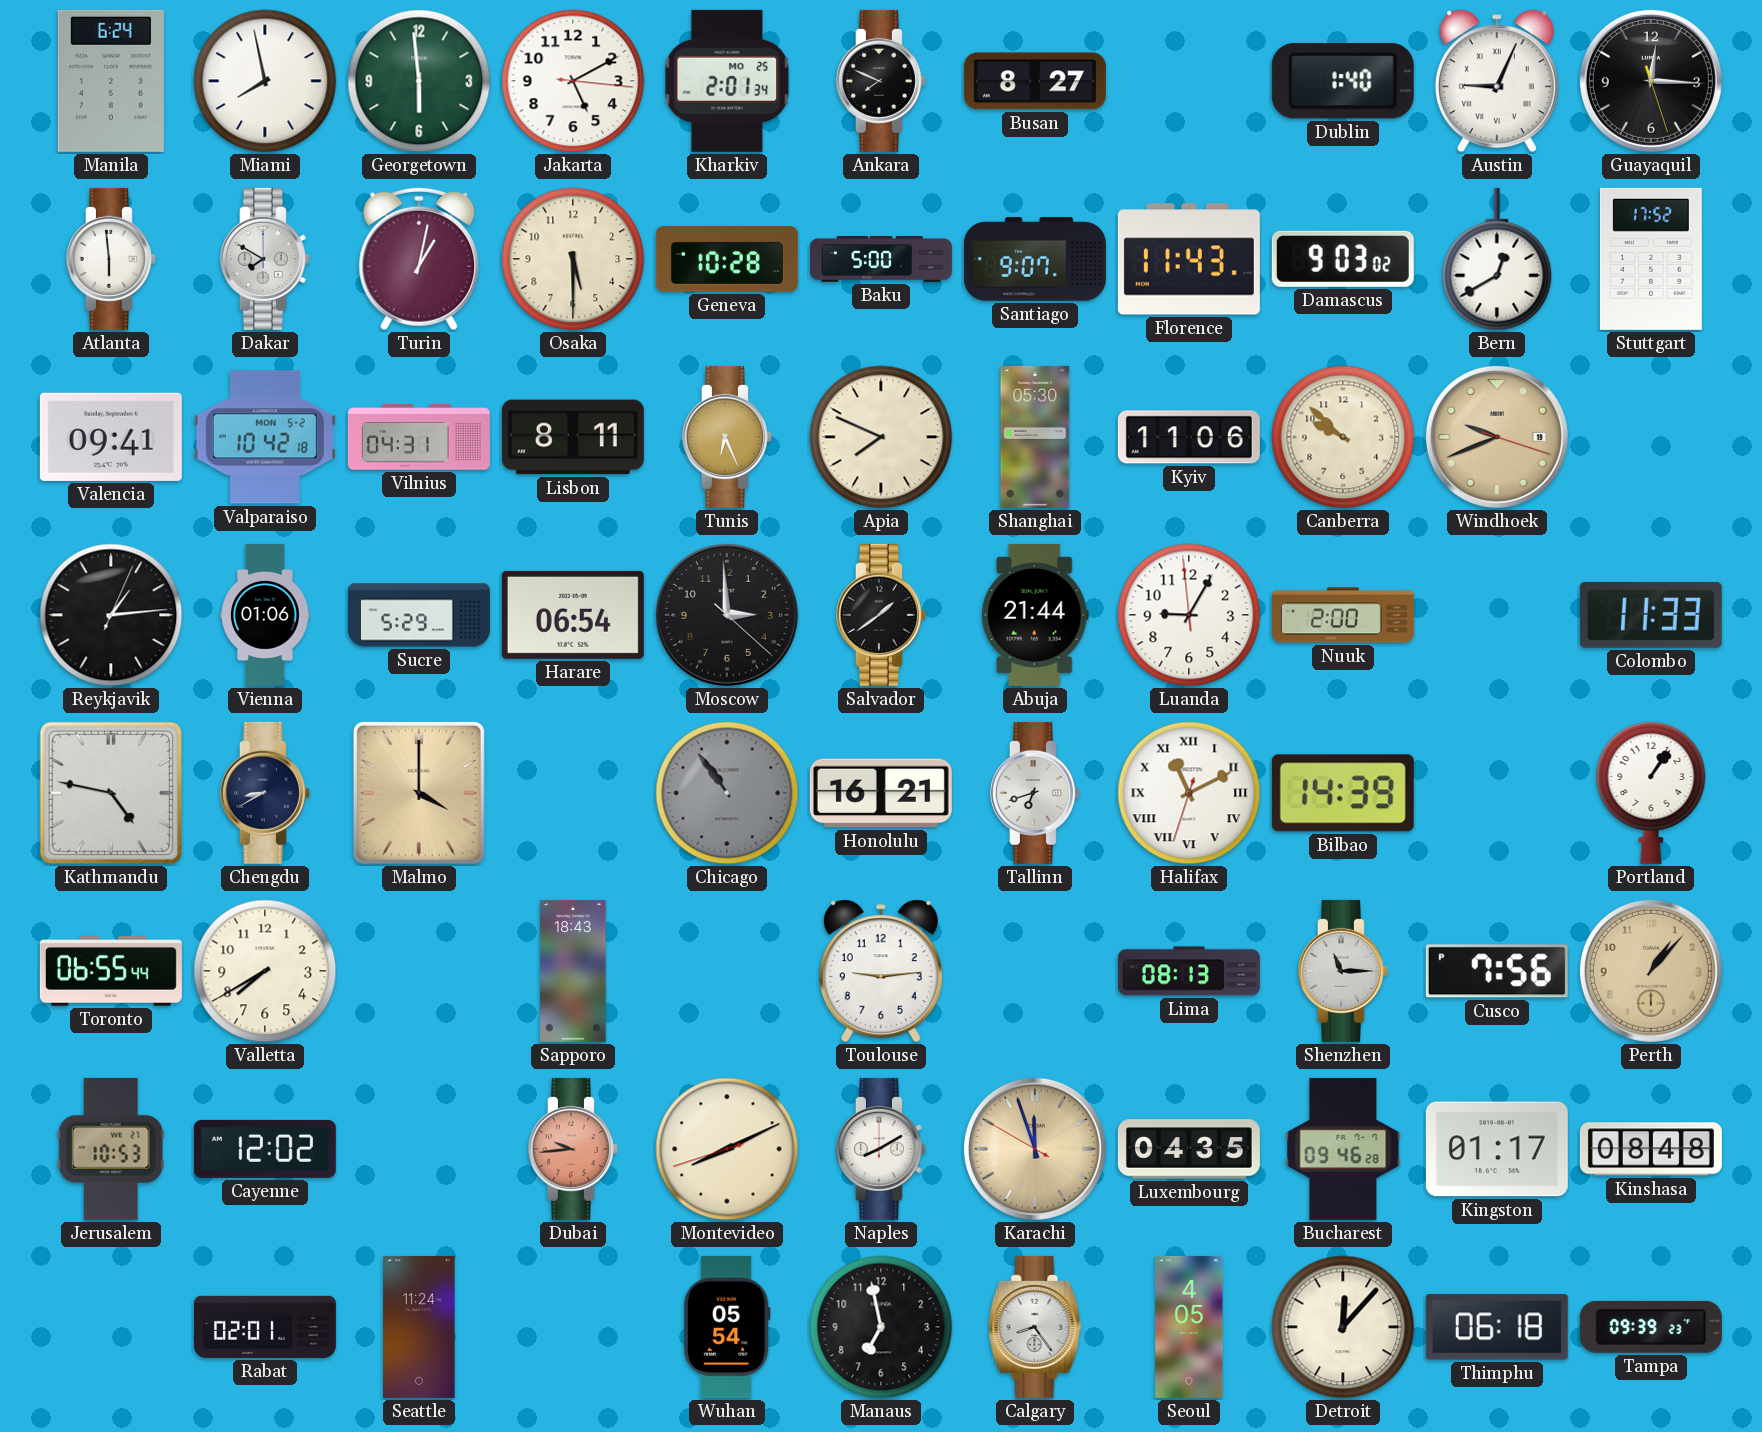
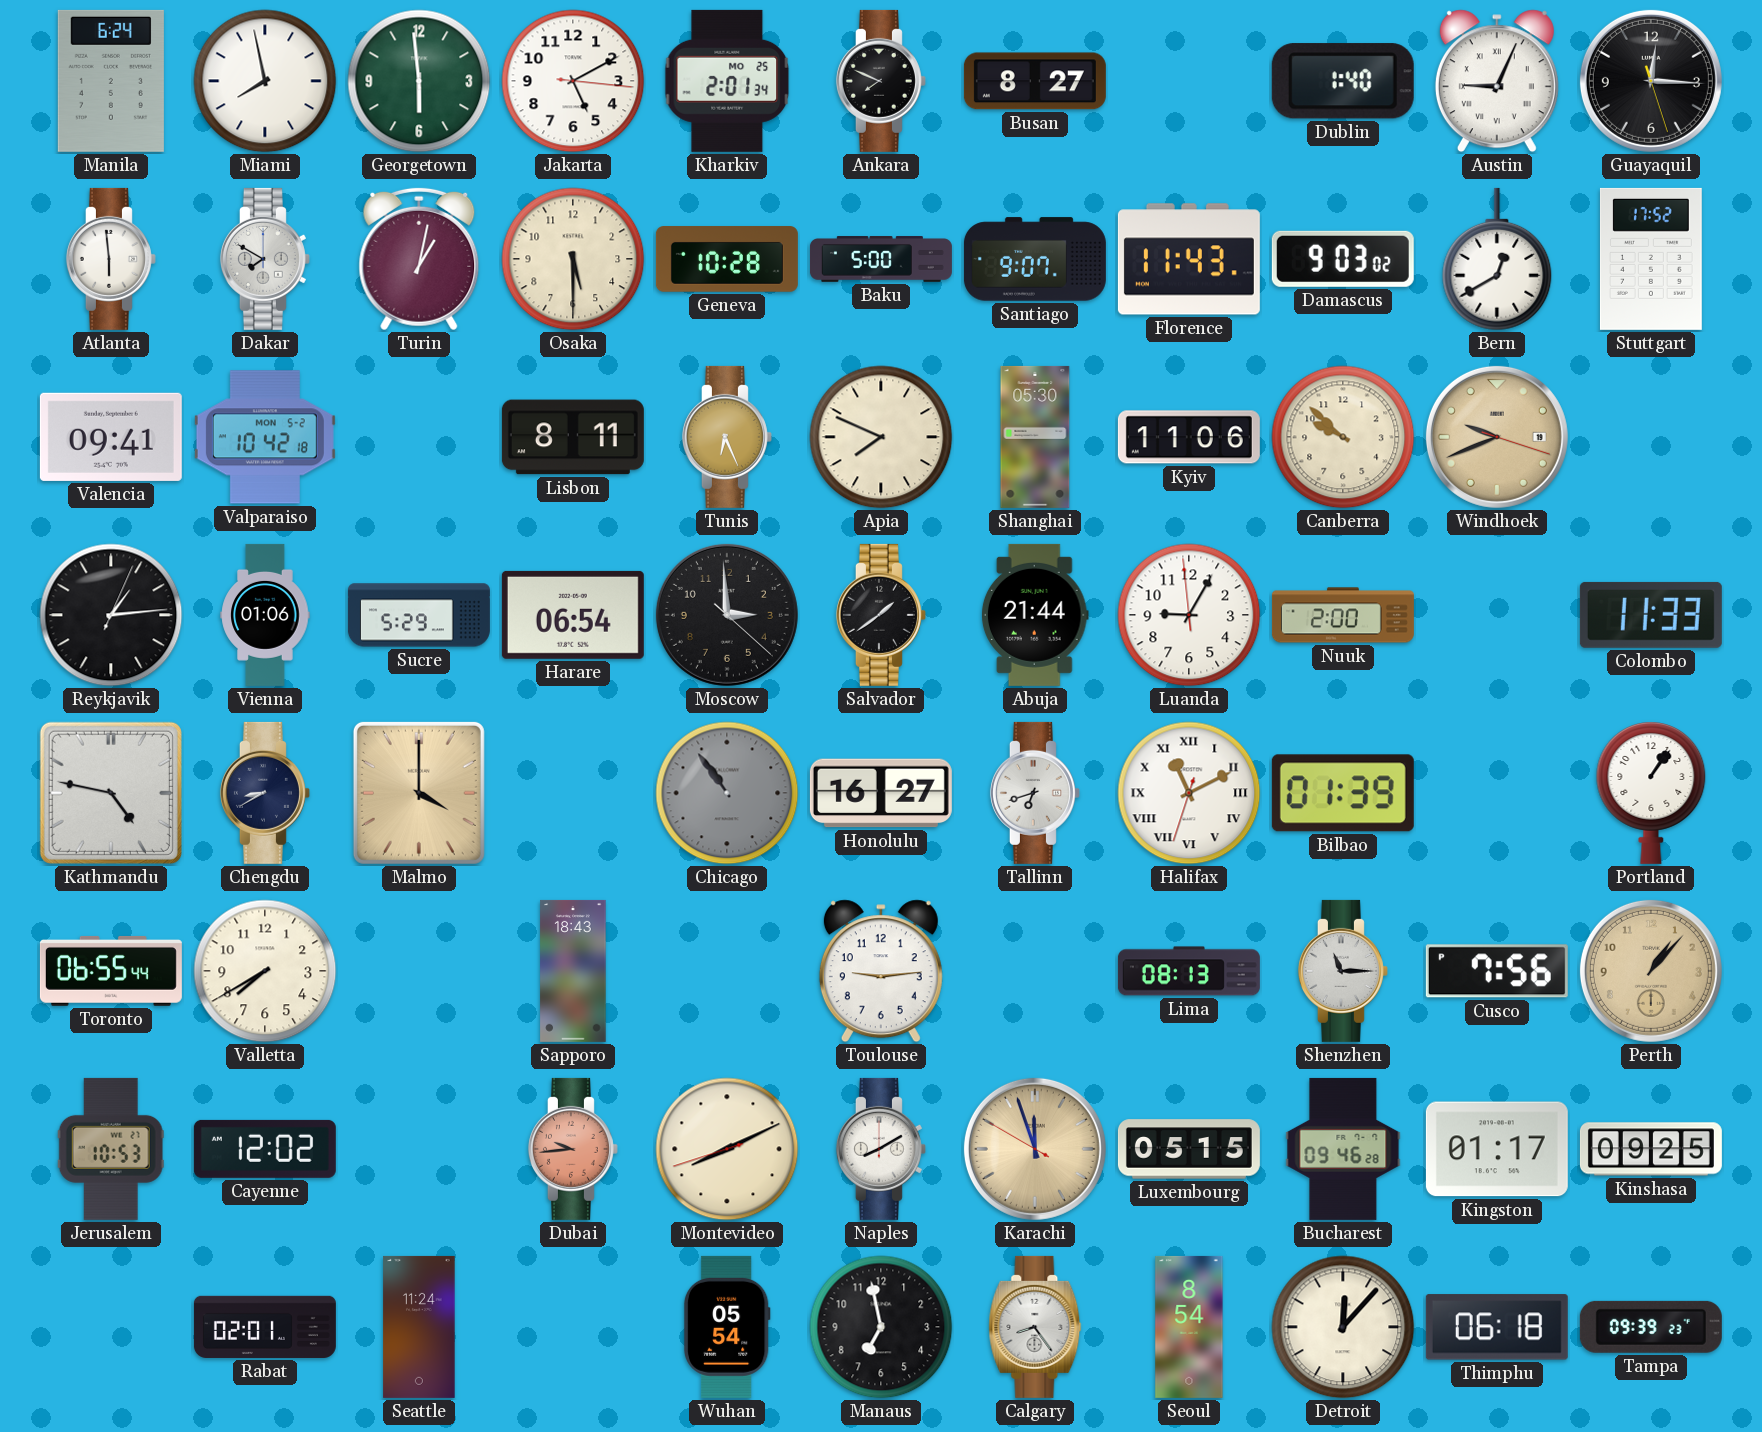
Vilnius: 04:31 -> none (419, 437)
Honolulu: 16:21 -> 16:27 (881, 793)
Bilbao: 14:39 -> 01:39 (1343, 793)
Luxembourg: 04:35 -> 05:15 (1189, 1149)
Kinshasa: 08:48 -> 09:25 (1651, 1149)
Seoul: 4:05 -> 8:54 (1189, 1327)
